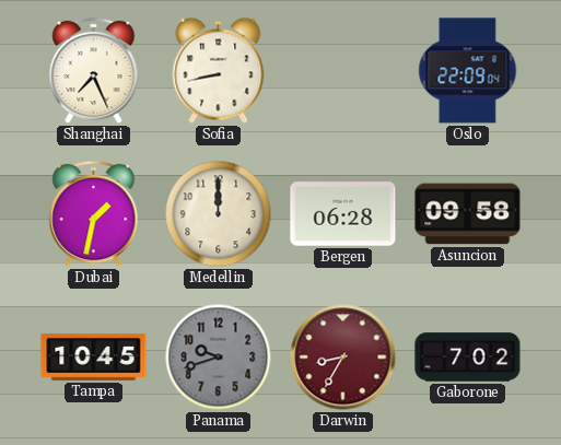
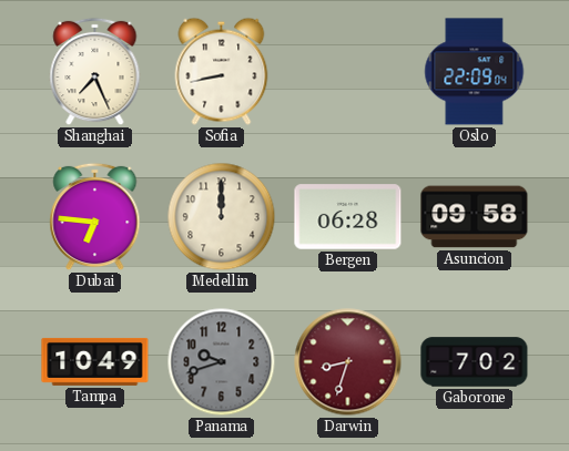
Dubai: 1:32 -> 6:46 (95, 217)
Tampa: 10:45 -> 10:49 (95, 361)
Darwin: 8:35 -> 8:33 (348, 362)
